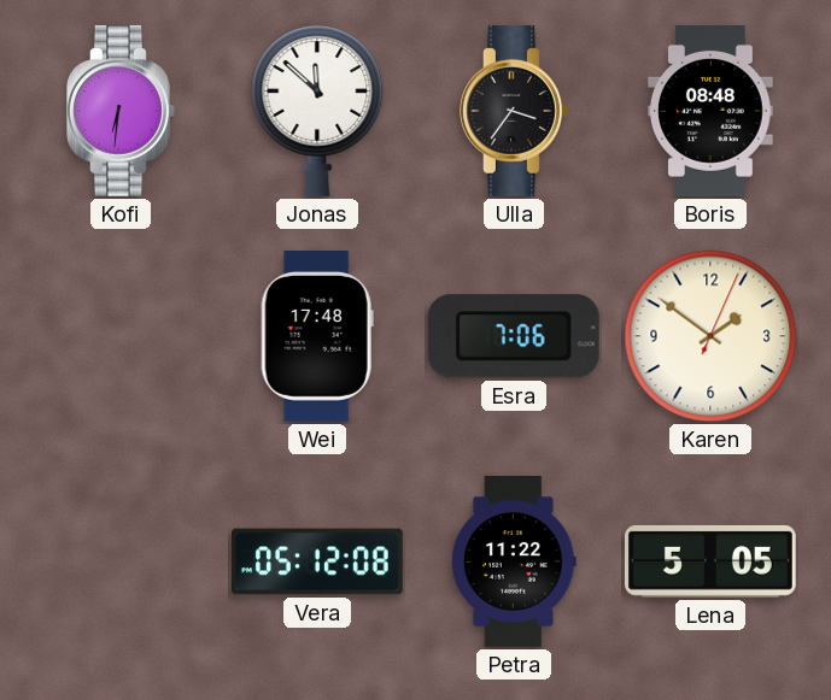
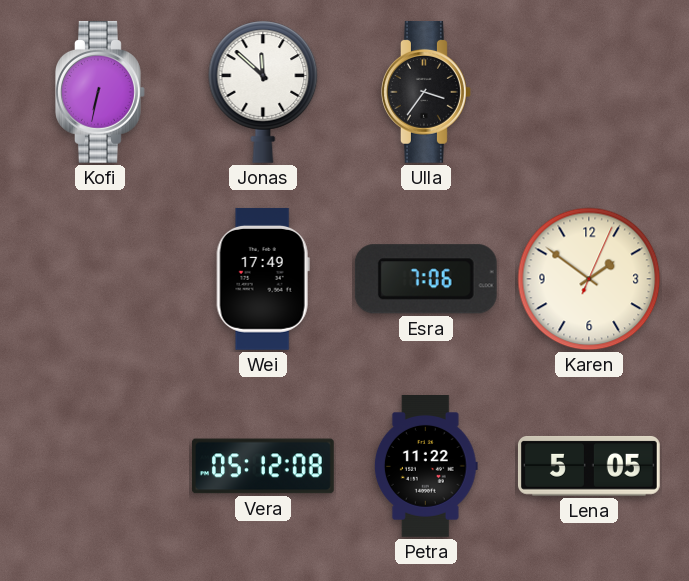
Kofi: 6:31 -> 6:32 (101, 92)
Boris: 08:48 -> none (710, 111)
Wei: 17:48 -> 17:49 (263, 279)
